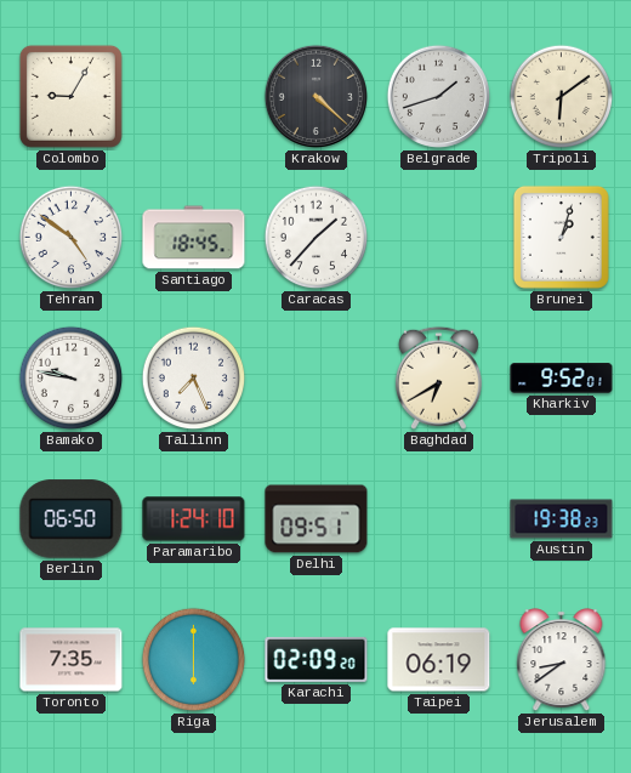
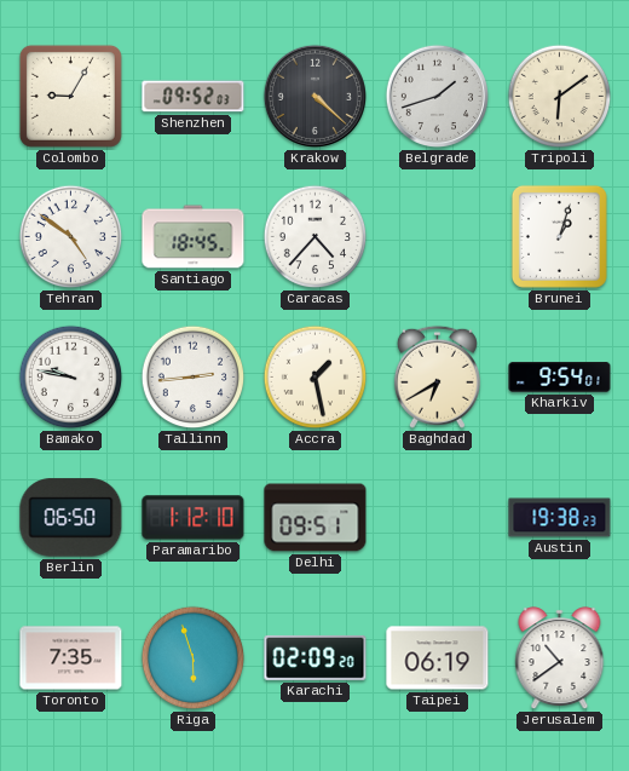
Shenzhen: none -> 09:52 (194, 97)
Caracas: 1:37 -> 4:37 (316, 237)
Tallinn: 7:26 -> 2:44 (194, 378)
Accra: none -> 1:28 (316, 378)
Kharkiv: 9:52 -> 9:54 (560, 378)
Paramaribo: 1:24 -> 1:12 (194, 518)
Riga: 6:00 -> 5:57 (194, 658)
Jerusalem: 8:39 -> 10:39 (560, 658)
